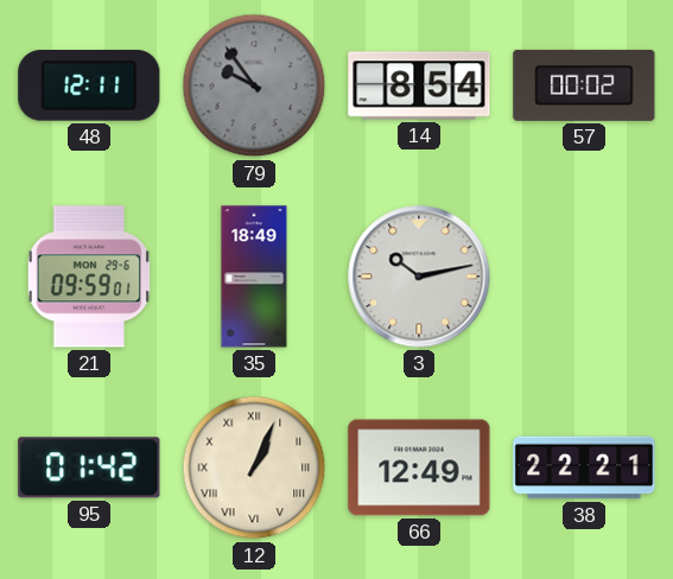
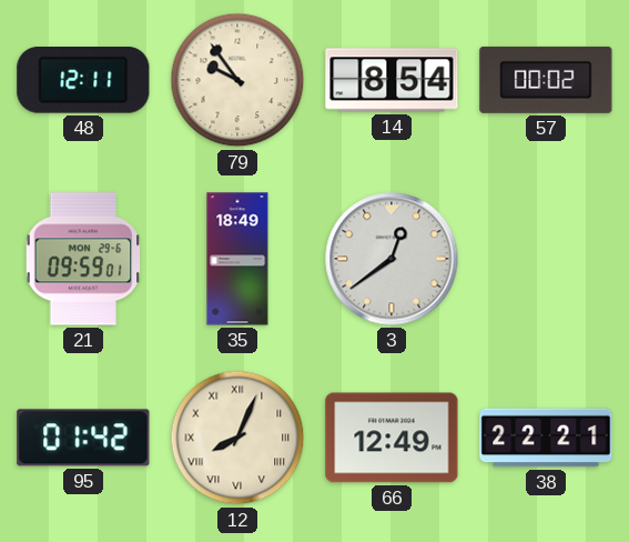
79 dial: grey -> cream (237, 80)
3: 10:13 -> 12:39 (392, 259)
12: 1:04 -> 8:04 (237, 438)
